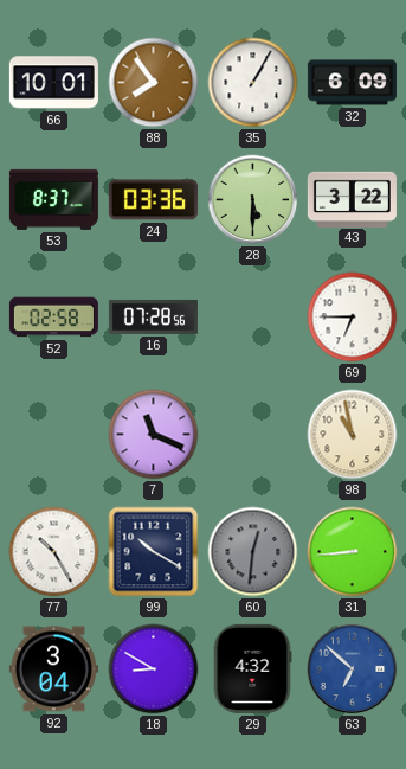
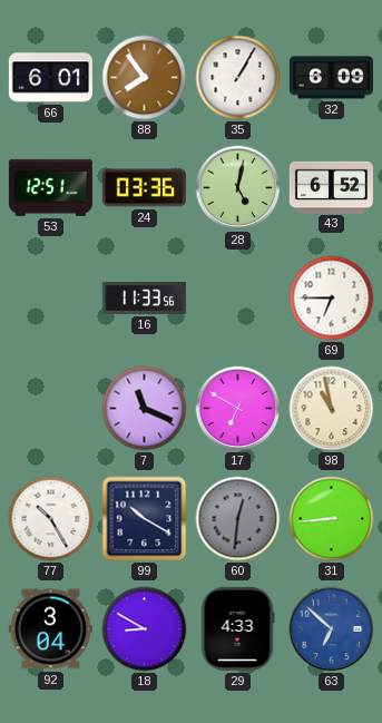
66: 10:01 -> 6:01 (50, 78)
53: 8:37 -> 12:51 (50, 187)
28: 5:30 -> 5:02 (238, 188)
43: 3:22 -> 6:52 (331, 187)
52: 02:58 -> none (53, 318)
16: 07:28 -> 11:33 (144, 297)
17: none -> 6:50 (238, 409)
29: 4:32 -> 4:33 (237, 628)
